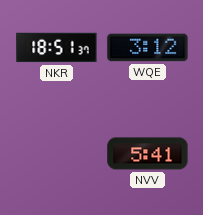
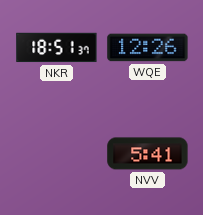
WQE: 3:12 -> 12:26 (148, 48)
